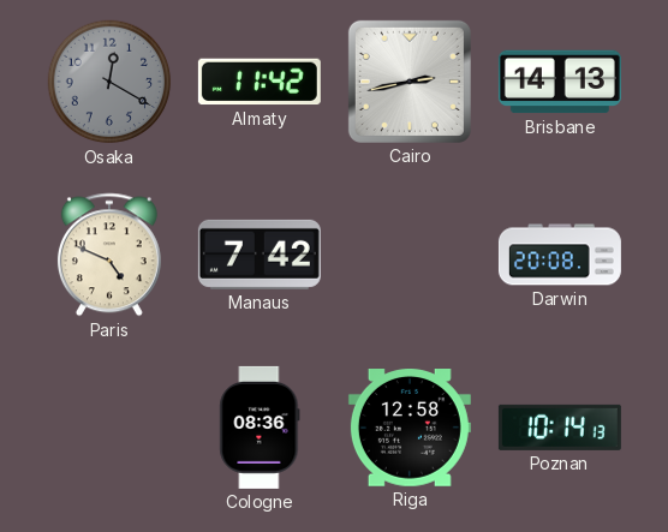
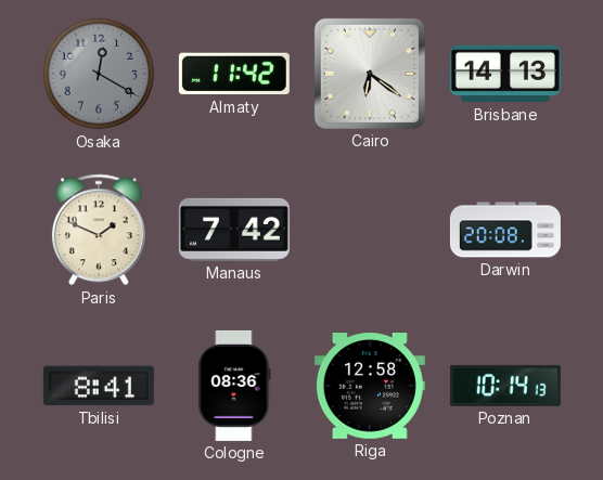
Cairo: 2:43 -> 6:21 (370, 74)
Paris: 4:49 -> 1:49 (99, 230)
Tbilisi: none -> 8:41 (99, 386)
